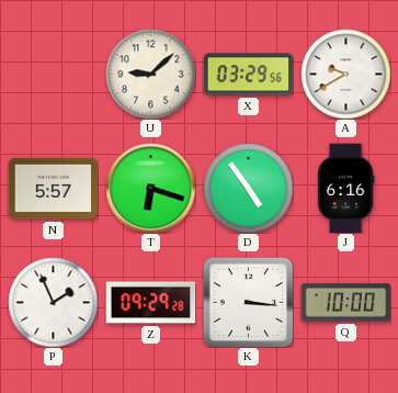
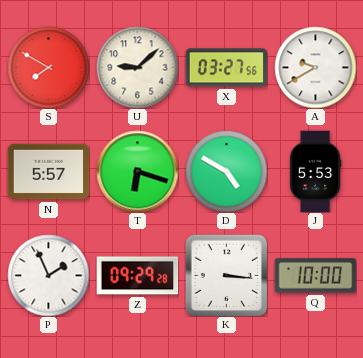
S: none -> 7:50 (48, 67)
X: 03:29 -> 03:27 (226, 68)
D: 4:54 -> 4:50 (226, 171)
J: 6:16 -> 5:53 (315, 171)
